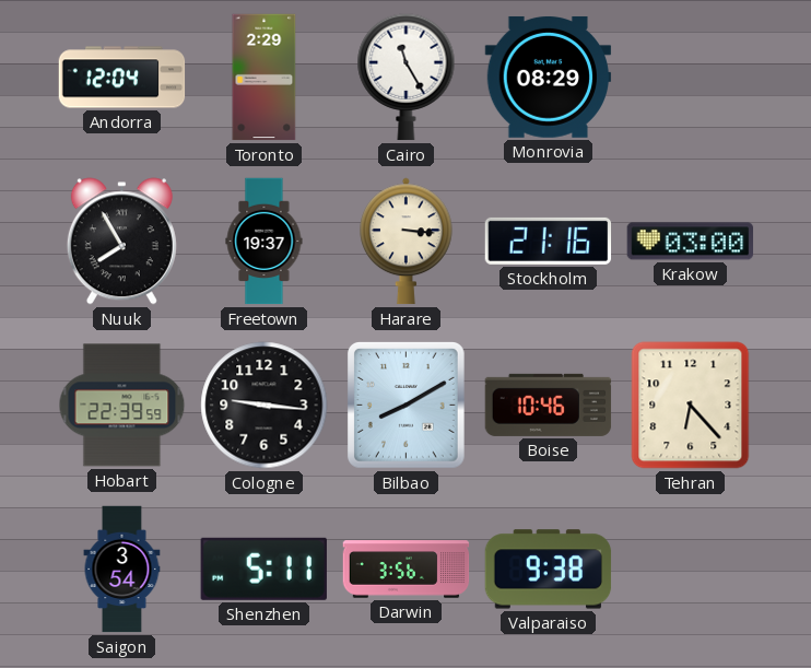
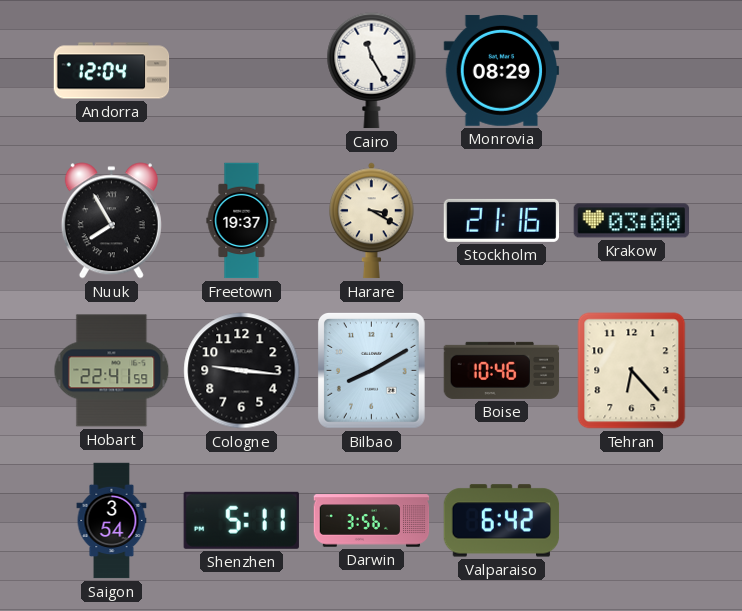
Toronto: 2:29 -> none (265, 78)
Harare: 3:16 -> 3:20 (372, 221)
Hobart: 22:39 -> 22:41 (112, 371)
Valparaiso: 9:38 -> 6:42 (502, 521)
